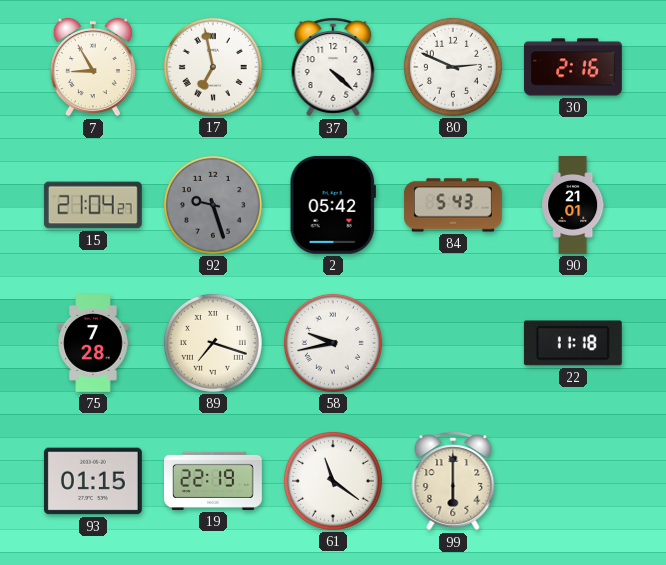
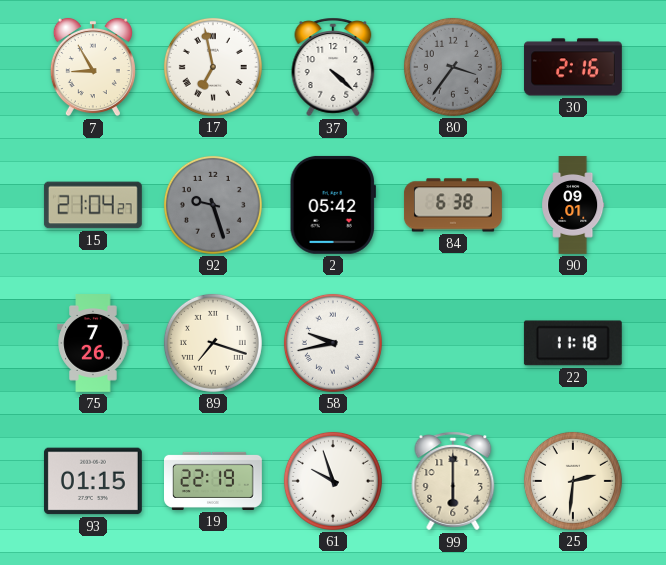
80: 2:49 -> 3:36 (453, 67)
80 dial: white -> grey (453, 67)
84: 5:43 -> 6:38 (453, 205)
90: 21:01 -> 09:01 (573, 206)
75: 7:28 -> 7:26 (93, 344)
61: 11:21 -> 9:57 (333, 481)
25: none -> 2:31 (573, 481)
